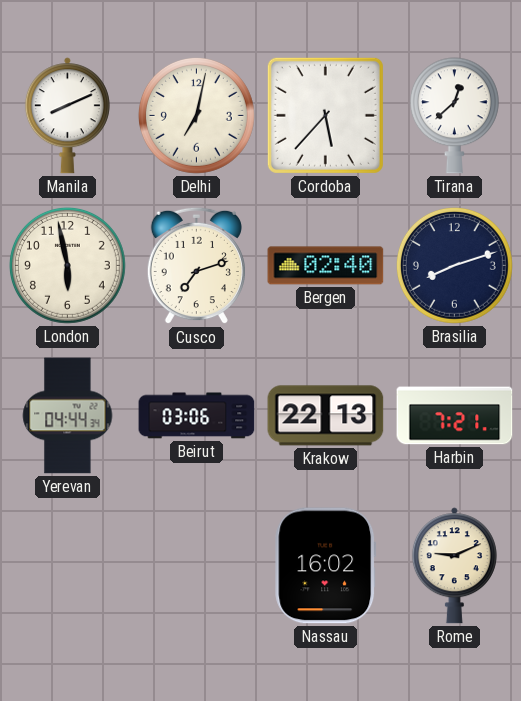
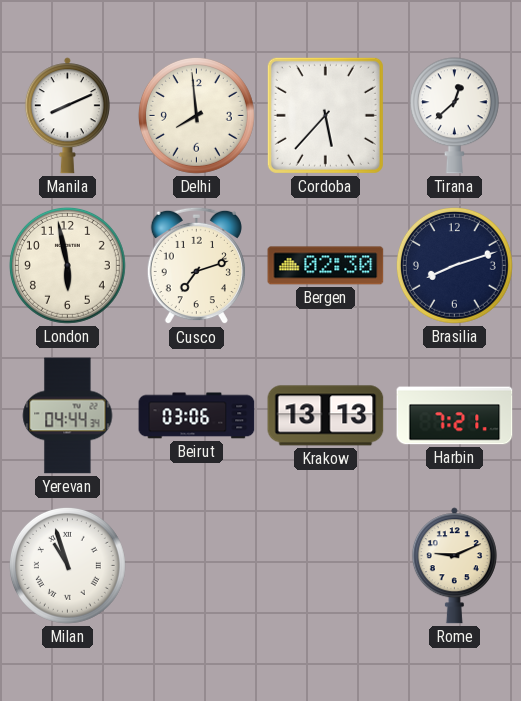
Delhi: 7:02 -> 7:59 (196, 115)
Bergen: 02:40 -> 02:30 (326, 266)
Krakow: 22:13 -> 13:13 (326, 416)
Milan: none -> 10:57 (67, 565)
Nassau: 16:02 -> none (326, 566)
